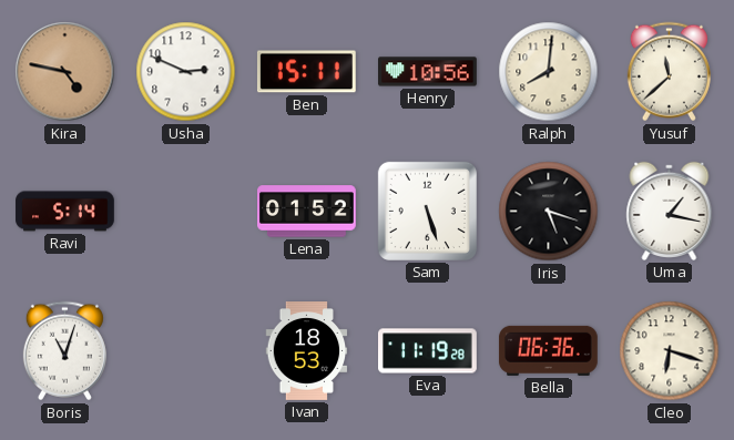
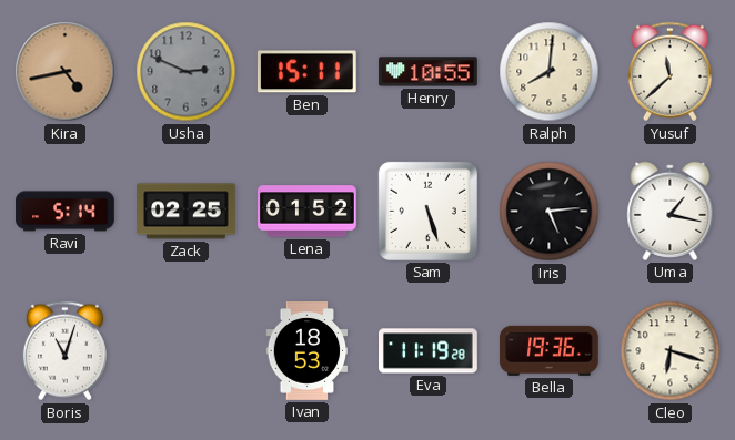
Kira: 4:47 -> 4:43 (66, 72)
Usha dial: white -> grey (187, 72)
Henry: 10:56 -> 10:55 (429, 72)
Zack: none -> 02:25 (187, 212)
Iris: 5:18 -> 5:14 (550, 212)
Bella: 06:36 -> 19:36 (550, 350)
